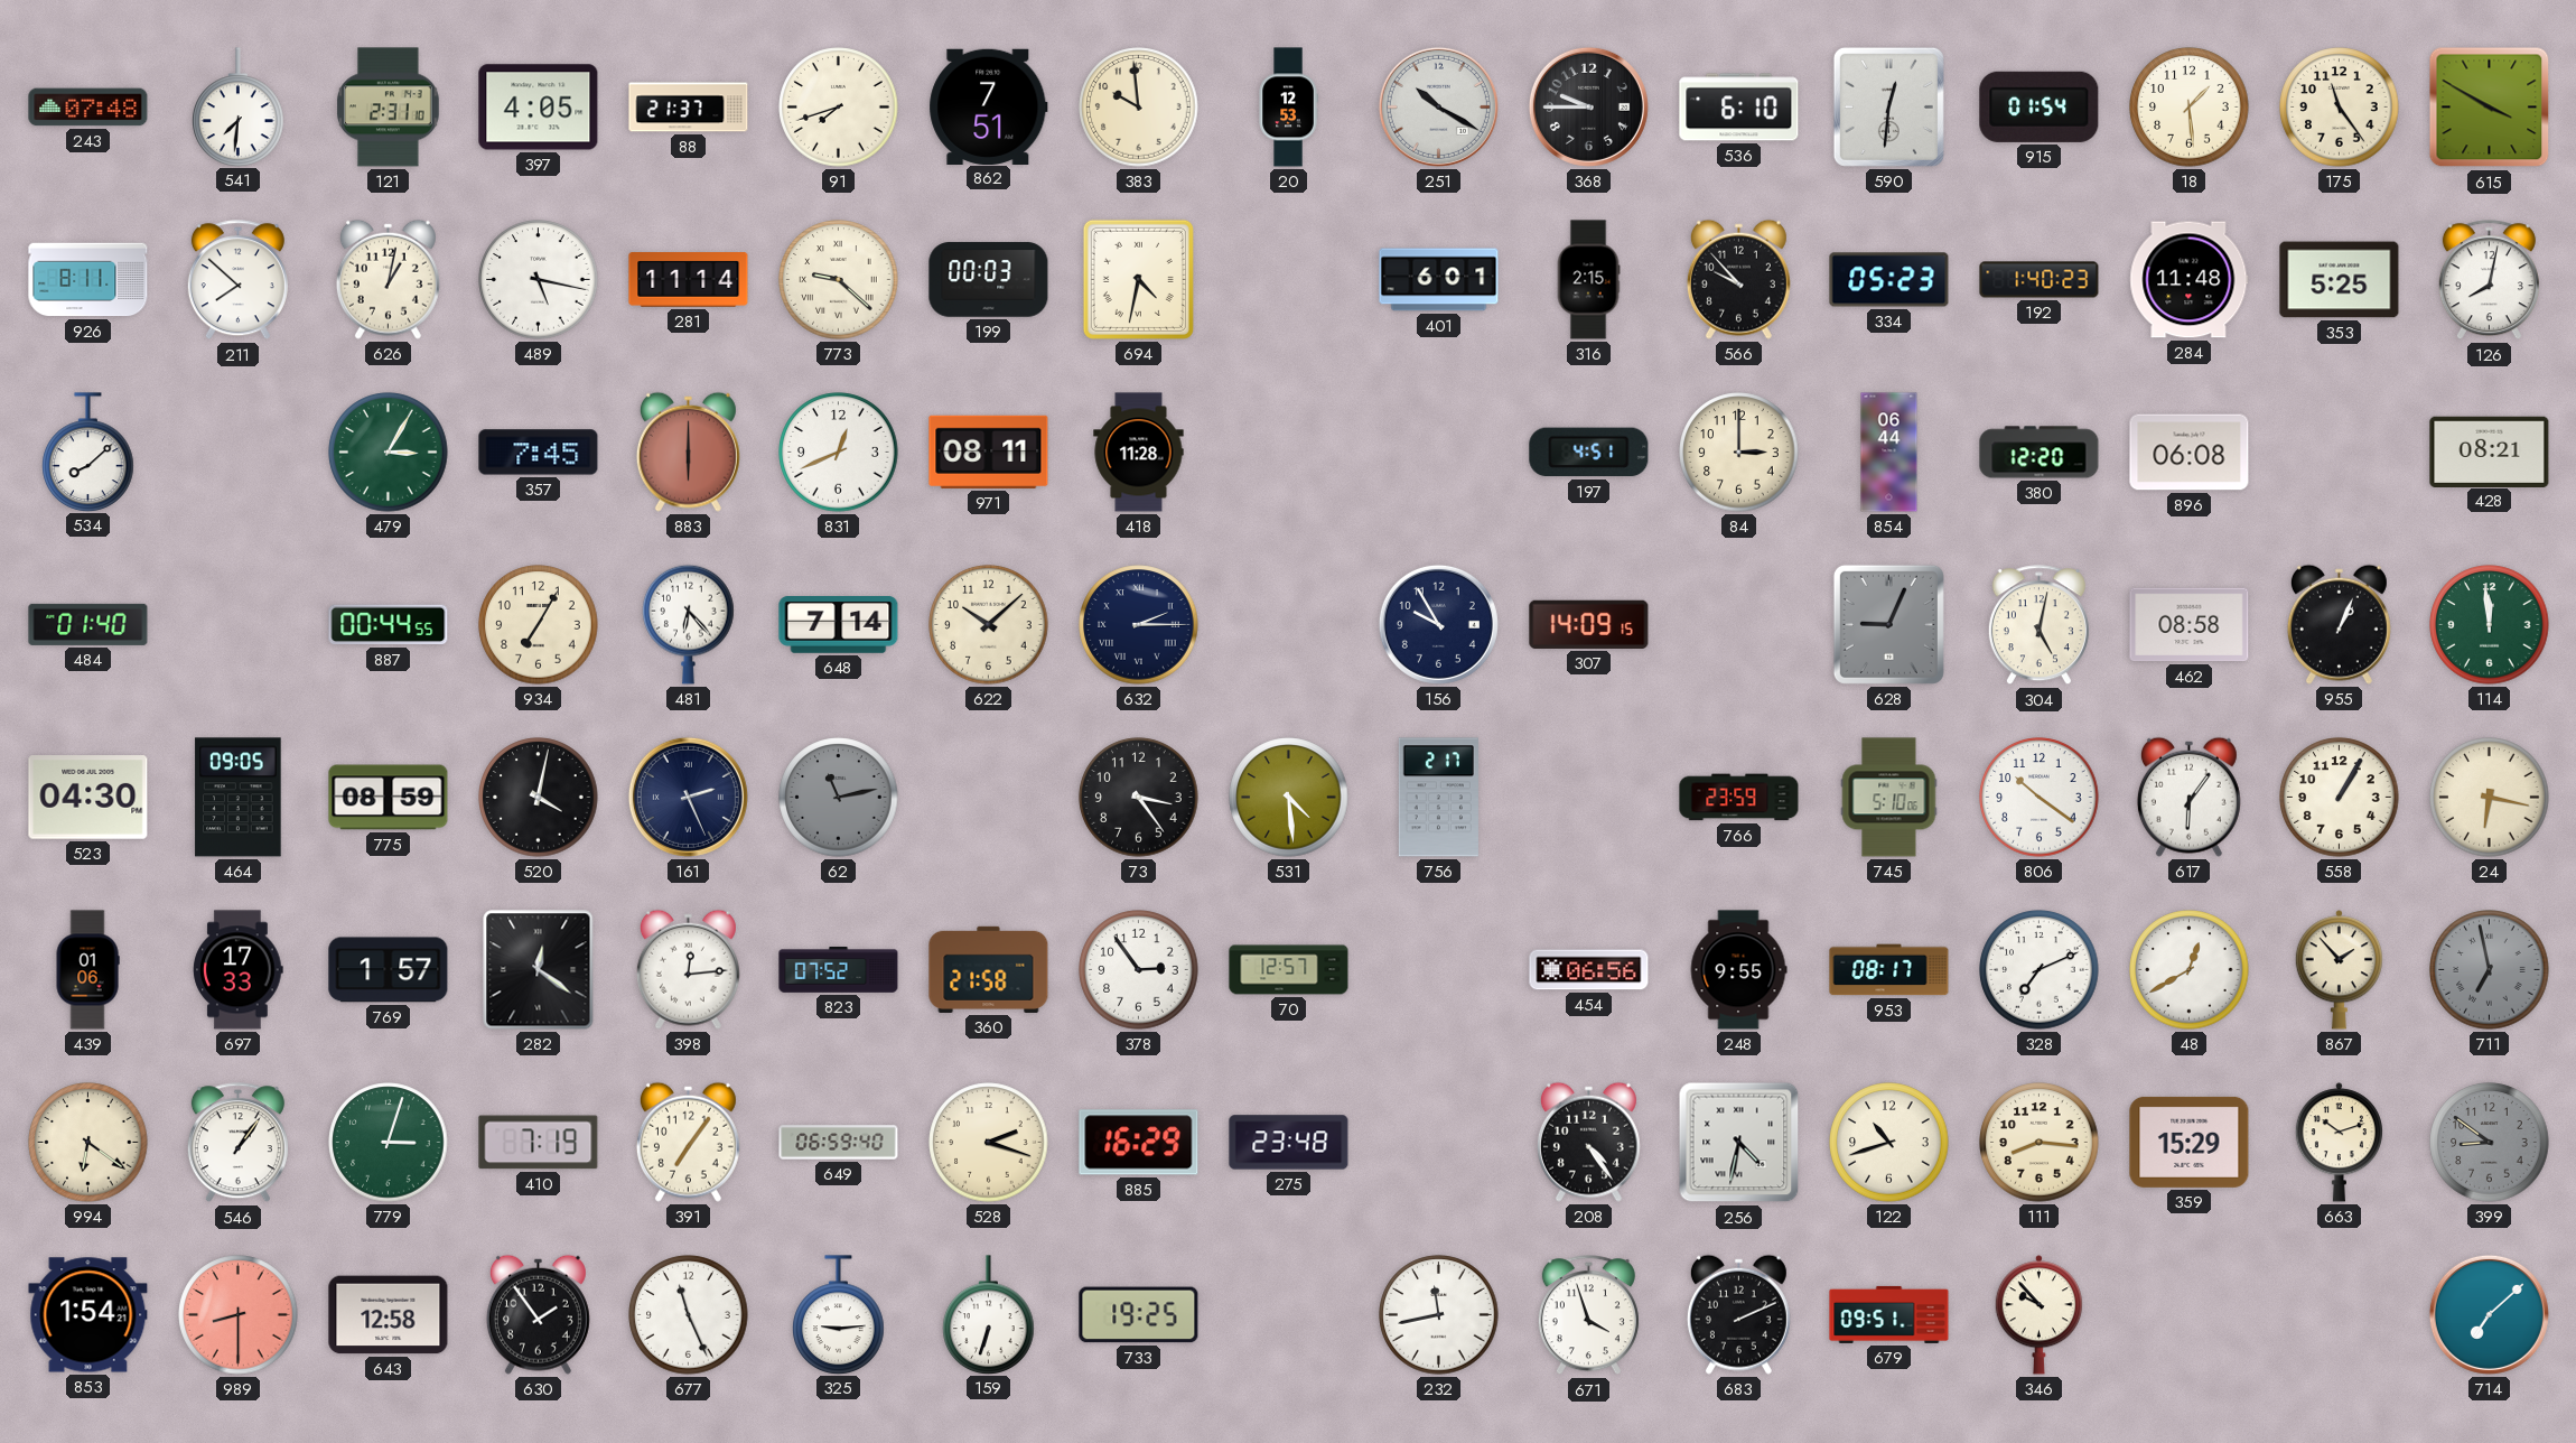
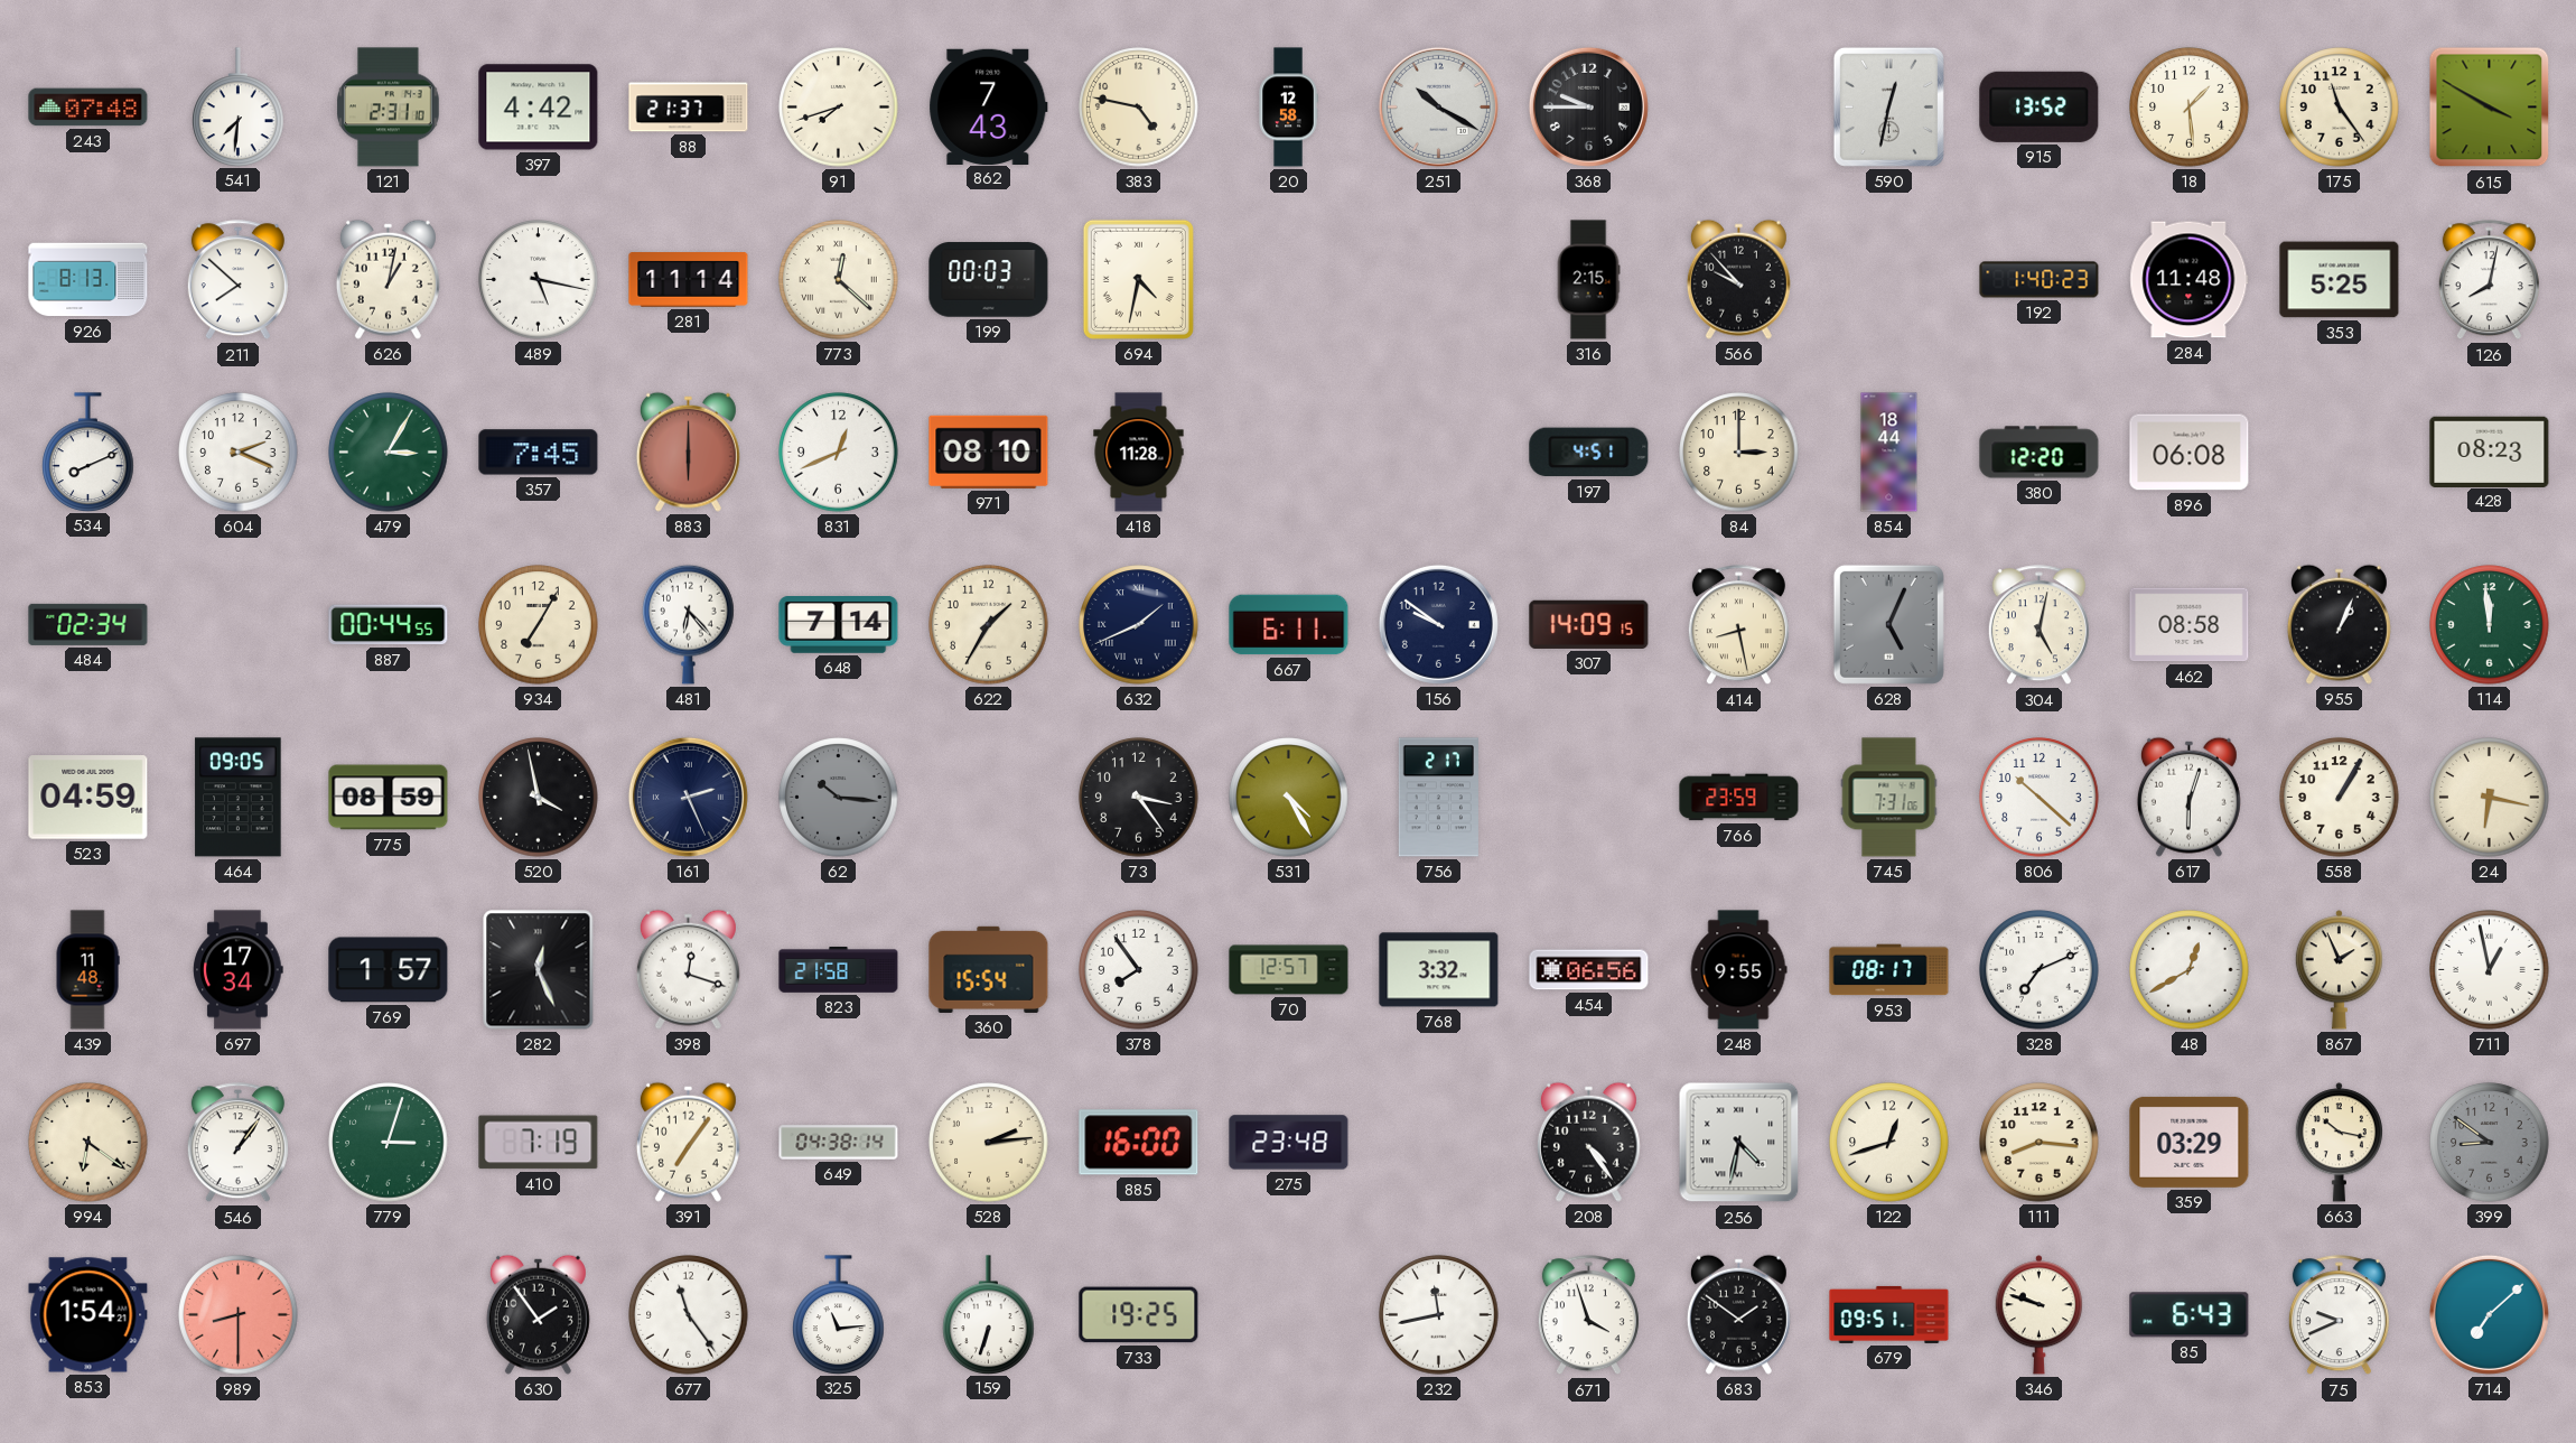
397: 4:05 -> 4:42 (539, 108)
862: 7:51 -> 7:43 (989, 106)
383: 9:59 -> 4:47 (1139, 108)
20: 12:53 -> 12:58 (1288, 108)
536: 6:10 -> none (1739, 108)
590: 12:31 -> 12:32 (1888, 106)
915: 01:54 -> 13:52 (2040, 106)
926: 8:11 -> 8:13 (88, 280)
773: 9:22 -> 12:22 (839, 280)
401: 6:01 -> none (1439, 280)
334: 05:23 -> none (1889, 280)
534: 8:08 -> 8:11 (88, 451)
604: none -> 2:19 (239, 453)
971: 08:11 -> 08:10 (989, 451)
854: 06:44 -> 18:44 (1889, 453)
428: 08:21 -> 08:23 (2490, 451)
484: 01:40 -> 02:34 (88, 624)
622: 10:08 -> 1:35 (989, 625)
632: 2:15 -> 1:41 (1139, 625)
667: none -> 6:11 (1289, 625)
156: 9:55 -> 9:51 (1438, 624)
414: none -> 8:28 (1738, 625)
628: 9:04 -> 5:04 (1888, 624)
523: 04:30 -> 04:59 (88, 798)
520: 4:02 -> 3:58 (539, 798)
62: 11:13 -> 10:16 (839, 798)
531: 4:29 -> 4:25 (1289, 798)
745: 5:10 -> 7:31 (1889, 798)
806: 10:21 -> 10:22 (2040, 798)
617: 6:06 -> 6:03 (2188, 797)
439: 01:06 -> 11:48 (87, 970)
697: 17:33 -> 17:34 (239, 970)
282: 12:21 -> 12:26 (539, 970)
398: 12:14 -> 12:18 (688, 969)
823: 07:52 -> 21:58 (839, 970)
360: 21:58 -> 15:54 (989, 969)
378: 2:54 -> 7:54 (1139, 970)
768: none -> 3:32 (1439, 970)
867: 1:53 -> 1:56 (2339, 970)
711: 6:58 -> 12:58 (2490, 970)
711 dial: grey -> white (2490, 970)
649: 06:59 -> 04:38 (839, 1143)
528: 2:18 -> 2:14 (989, 1143)
885: 16:29 -> 16:00 (1139, 1143)
122: 10:42 -> 12:42 (1889, 1143)
359: 15:29 -> 03:29 (2190, 1142)
663: 10:12 -> 10:17 (2339, 1143)
643: 12:58 -> none (389, 1315)
677: 11:26 -> 11:24 (689, 1315)
325: 9:14 -> 11:14 (839, 1314)
683: 2:11 -> 1:51 (1738, 1314)
346: 9:53 -> 9:48 (2038, 1315)
85: none -> 6:43 (2190, 1315)
75: none -> 9:41 (2339, 1315)
